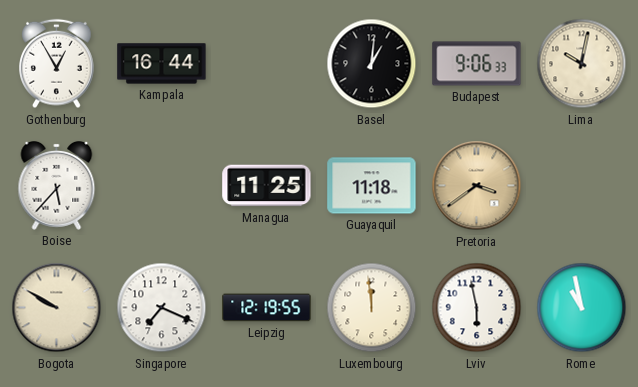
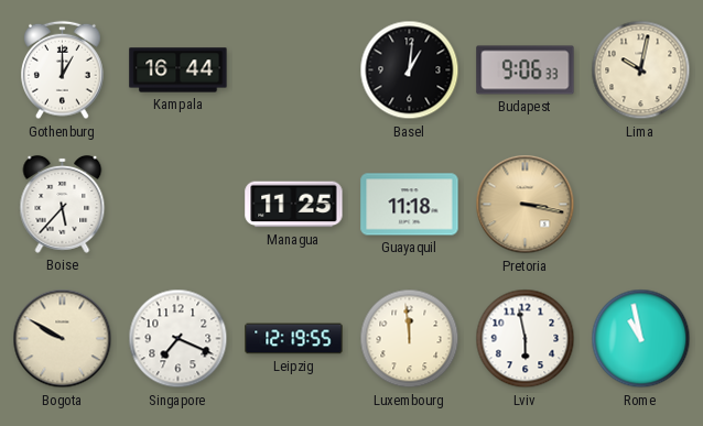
Gothenburg: 12:55 -> 1:00 (63, 70)
Pretoria: 3:39 -> 3:17 (526, 205)
